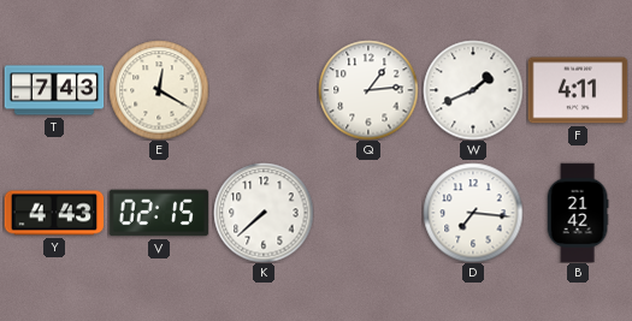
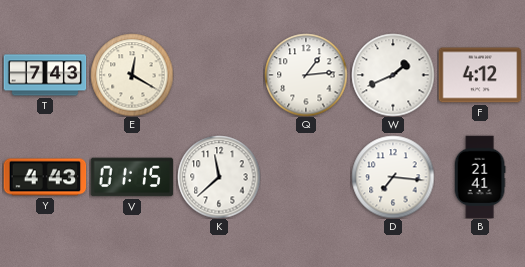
F: 4:11 -> 4:12 (480, 75)
V: 02:15 -> 01:15 (132, 177)
K: 7:38 -> 11:38 (219, 177)
B: 21:42 -> 21:41 (480, 177)
